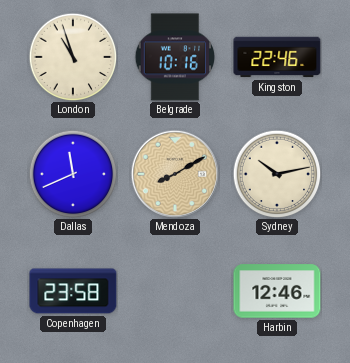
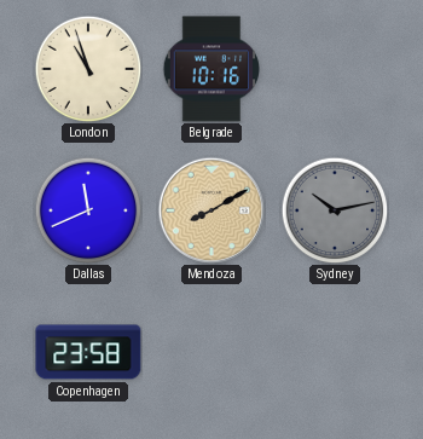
Kingston: 22:46 -> none (277, 57)
Sydney dial: cream -> grey (335, 210)
Harbin: 12:46 -> none (277, 291)
